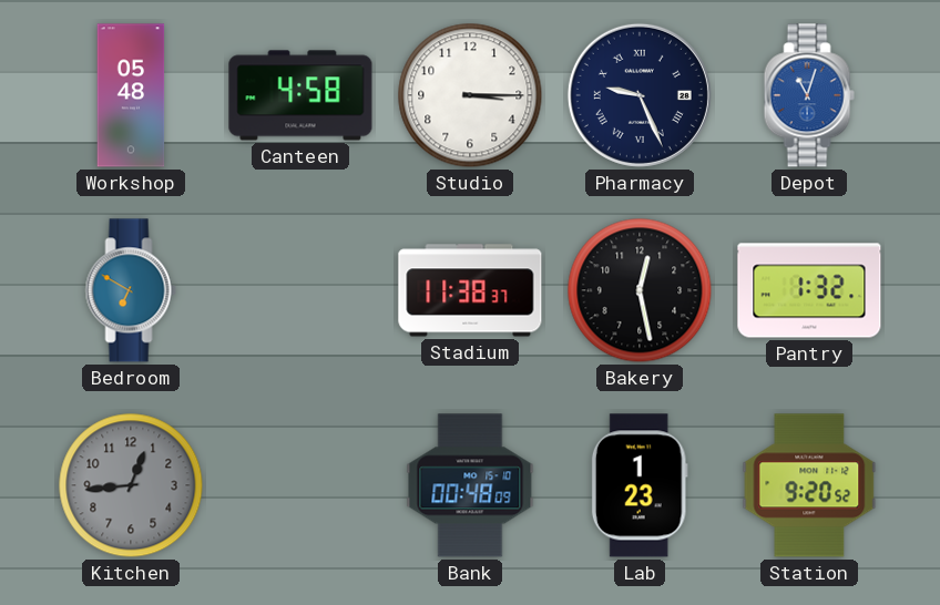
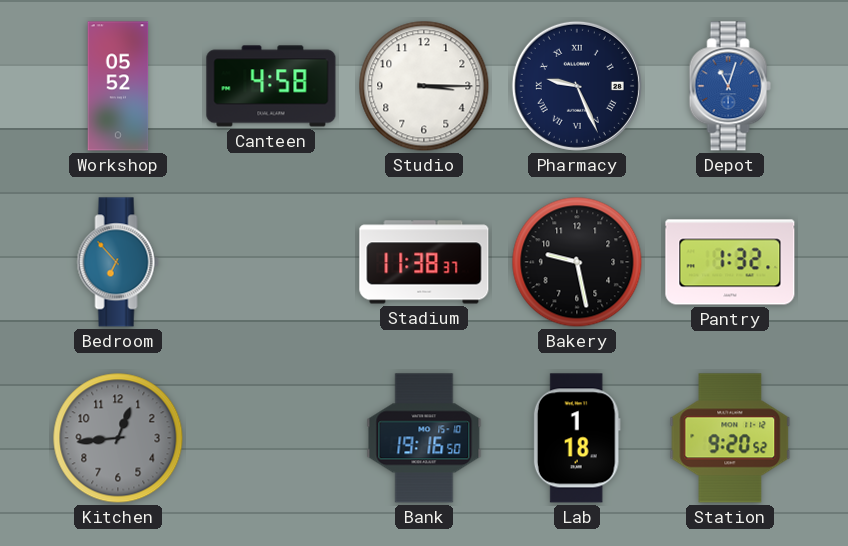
Workshop: 05:48 -> 05:52 (118, 86)
Bedroom: 6:50 -> 6:53 (118, 262)
Bakery: 12:28 -> 9:28 (577, 262)
Bank: 00:48 -> 19:16 (424, 438)
Lab: 1:23 -> 1:18 (577, 438)
